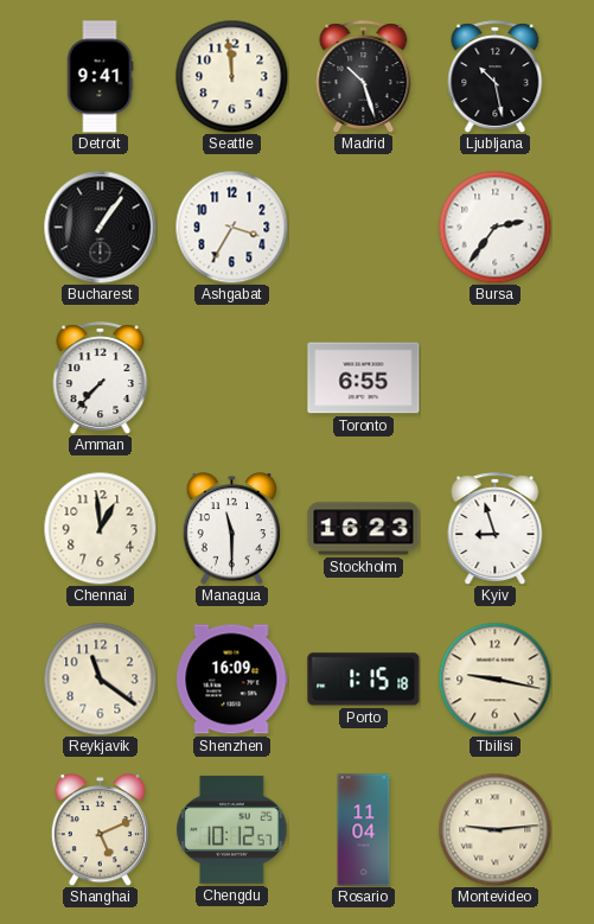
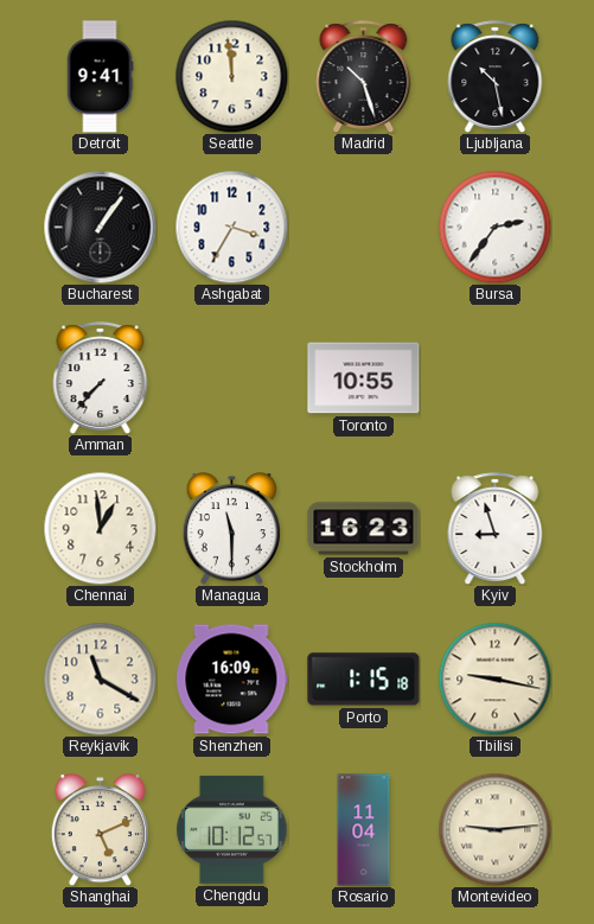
Toronto: 6:55 -> 10:55 (364, 378)
Reykjavik: 11:21 -> 11:20 (100, 678)
